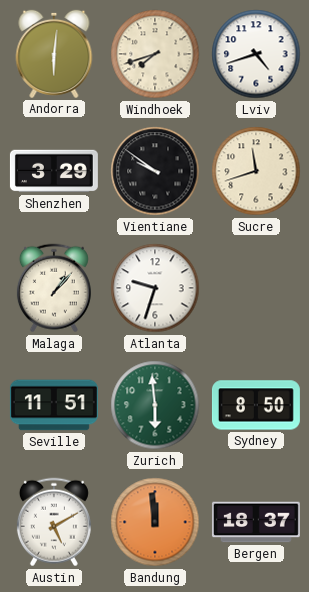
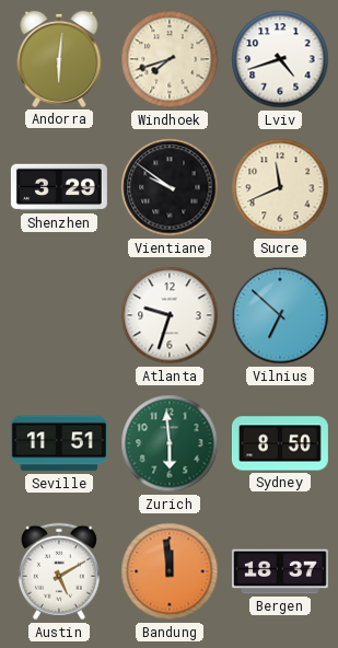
Sucre: 11:42 -> 11:41 (280, 187)
Malaga: 1:07 -> none (54, 288)
Vilnius: none -> 6:52 (280, 315)
